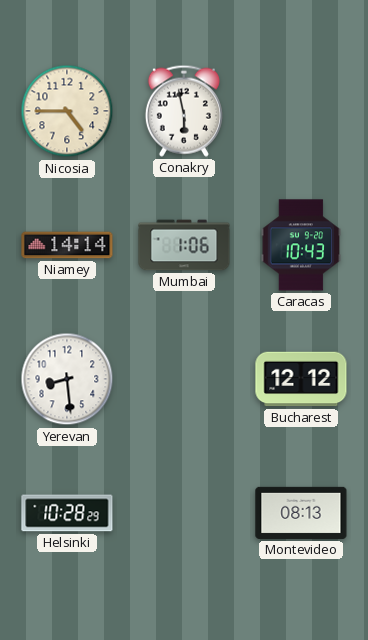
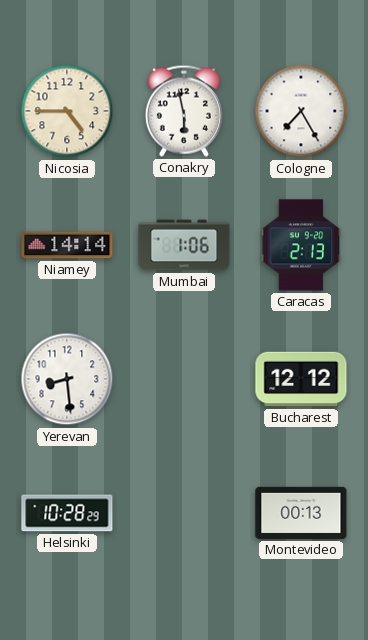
Cologne: none -> 7:25 (301, 111)
Caracas: 10:43 -> 2:13 (301, 245)
Montevideo: 08:13 -> 00:13 (301, 513)
